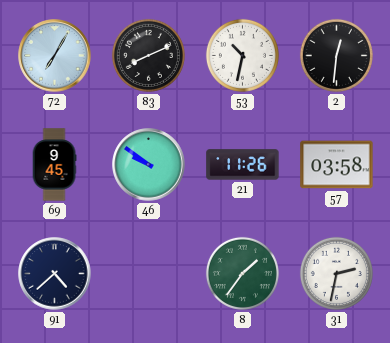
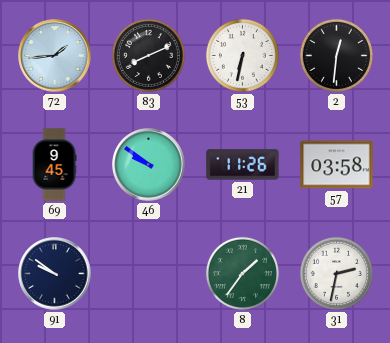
72: 7:05 -> 1:44 (55, 56)
53: 10:32 -> 6:32 (242, 55)
91: 4:38 -> 9:51 (55, 274)
